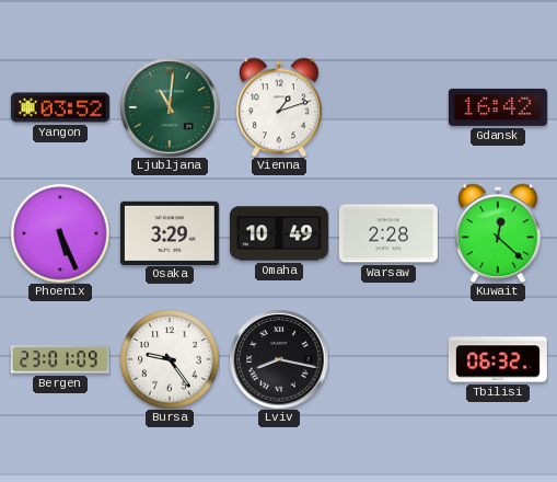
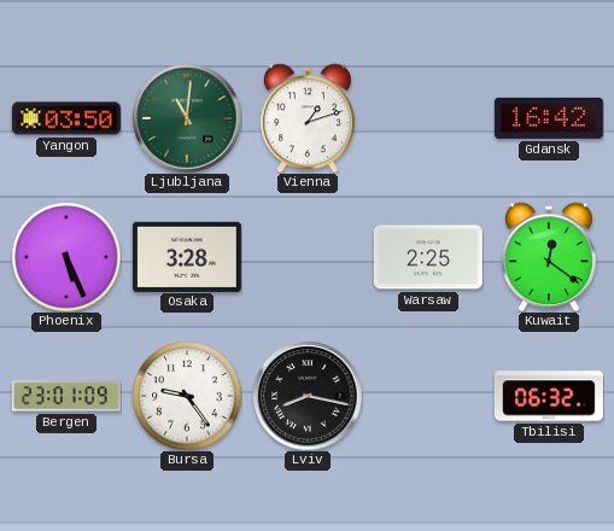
Yangon: 03:52 -> 03:50 (66, 118)
Osaka: 3:29 -> 3:28 (187, 256)
Omaha: 10:49 -> none (279, 233)
Warsaw: 2:28 -> 2:25 (428, 257)
Kuwait: 12:22 -> 12:21 (549, 257)
